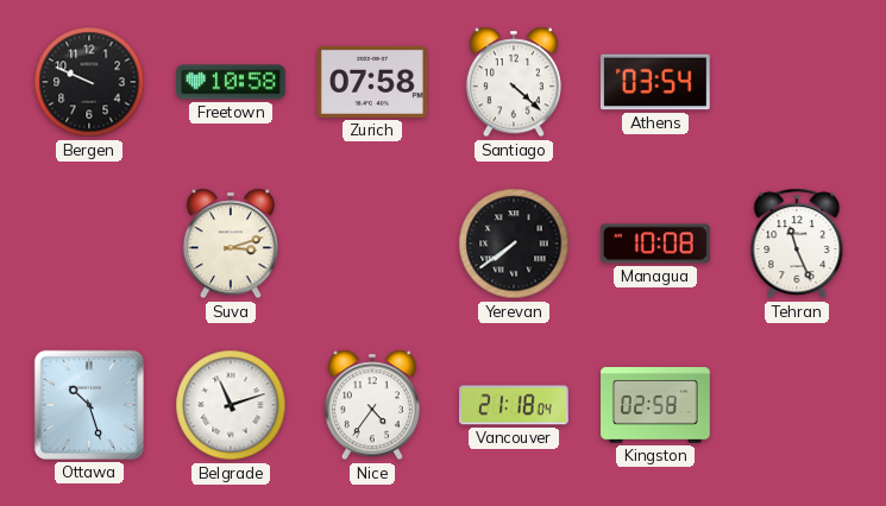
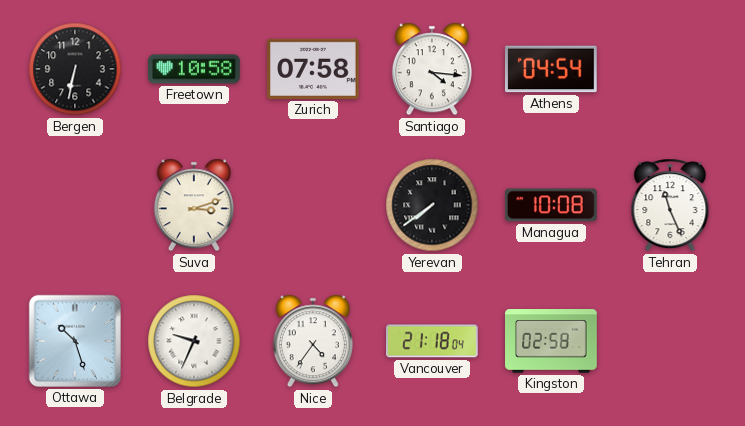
Bergen: 9:49 -> 6:32 (75, 69)
Santiago: 4:22 -> 4:16 (432, 69)
Athens: 03:54 -> 04:54 (552, 69)
Belgrade: 11:12 -> 9:34 (194, 341)
